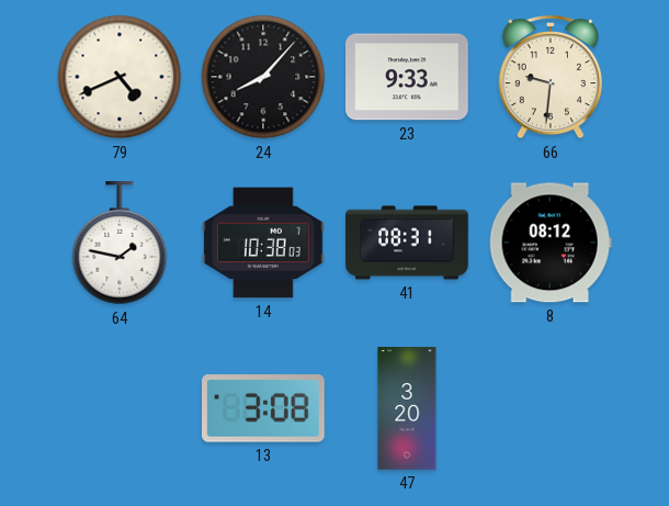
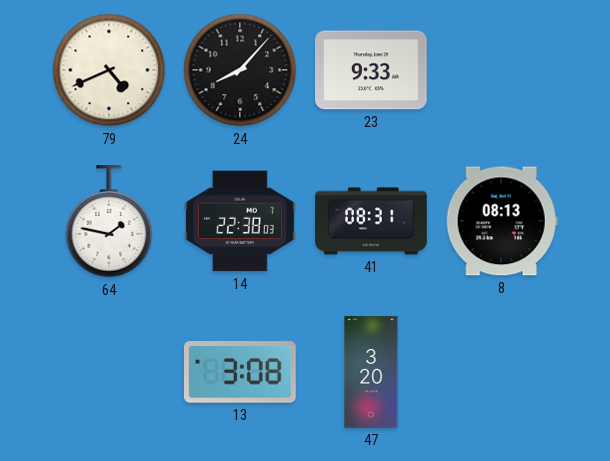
66: 9:31 -> none (551, 77)
14: 10:38 -> 22:38 (240, 221)
8: 08:12 -> 08:13 (502, 221)
